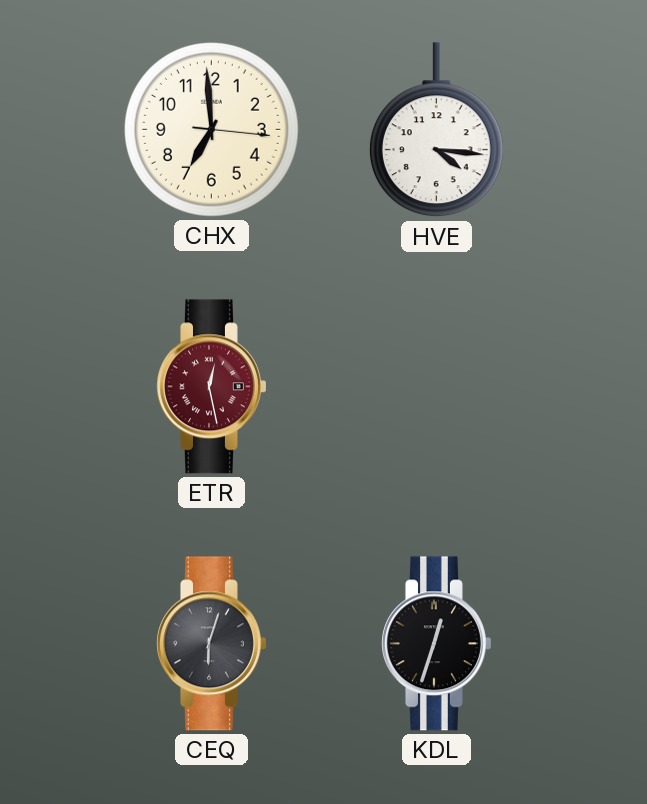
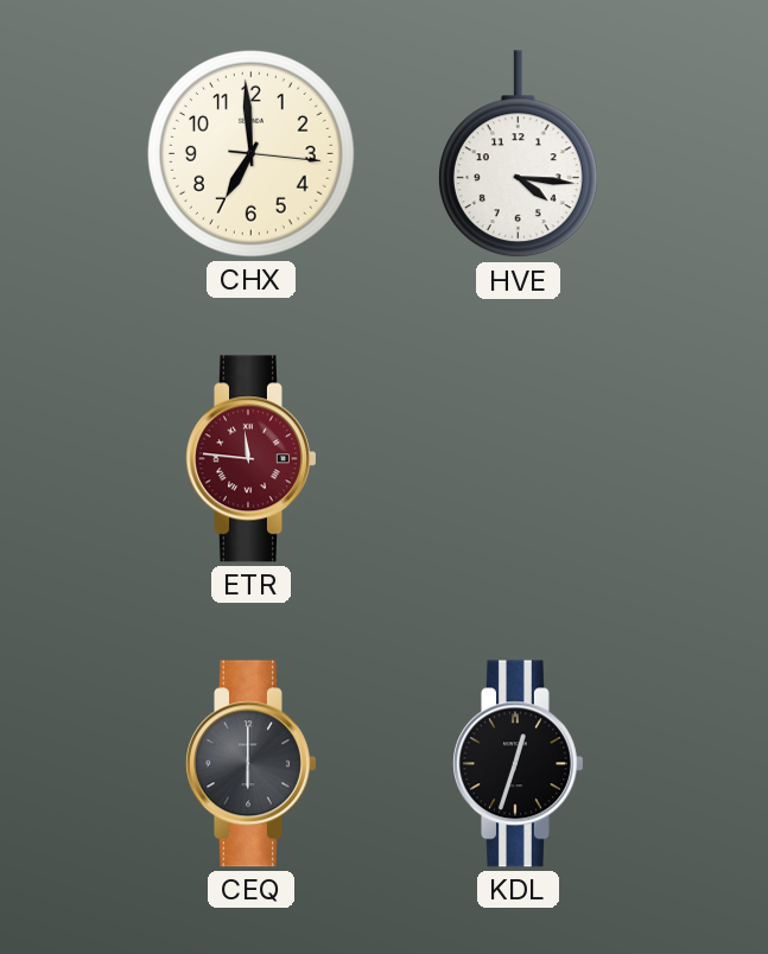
ETR: 12:28 -> 11:46 (252, 459)
CEQ: 6:03 -> 6:00 (252, 764)
